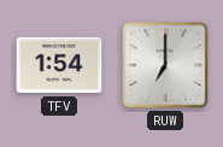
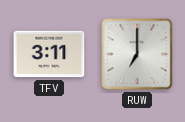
TFV: 1:54 -> 3:11 (49, 54)
